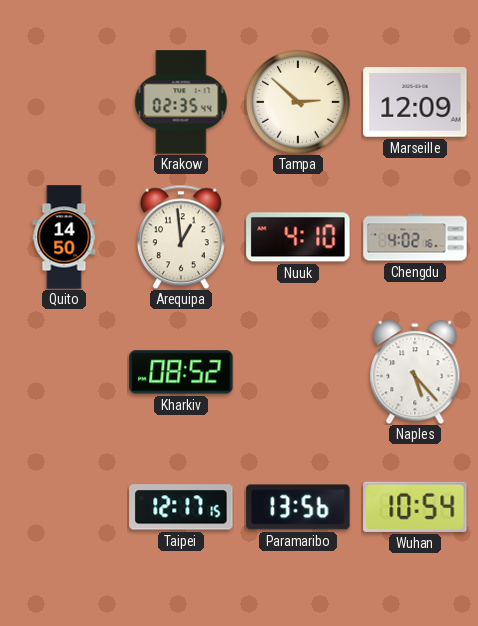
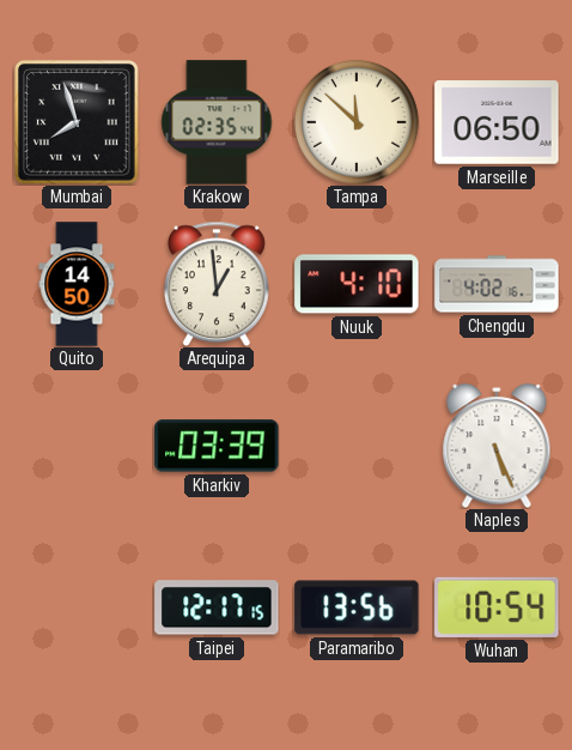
Mumbai: none -> 7:57 (78, 123)
Tampa: 2:52 -> 11:52 (357, 122)
Marseille: 12:09 -> 06:50 (497, 122)
Kharkiv: 08:52 -> 03:39 (217, 446)
Naples: 5:23 -> 5:26 (497, 446)
